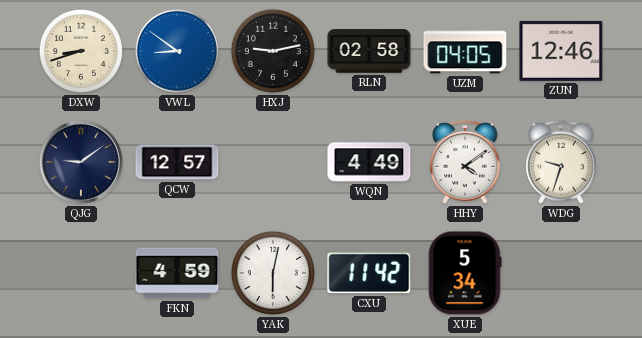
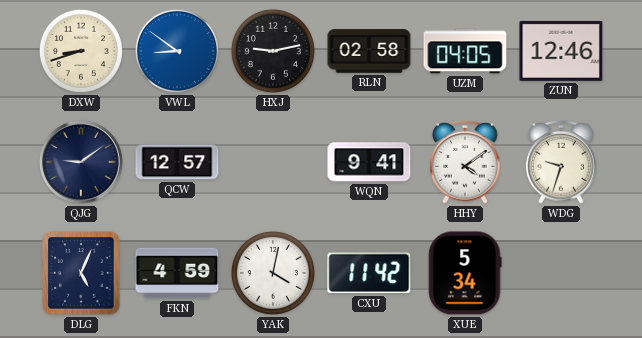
WQN: 4:49 -> 9:41 (369, 162)
DLG: none -> 5:04 (81, 273)
YAK: 6:02 -> 4:02 (273, 273)
